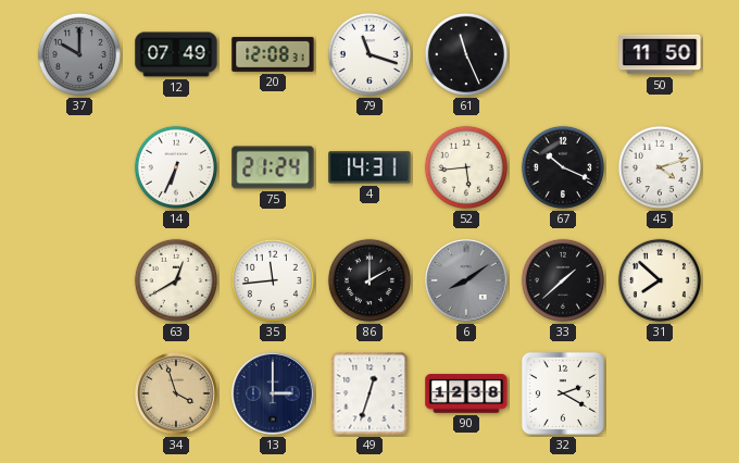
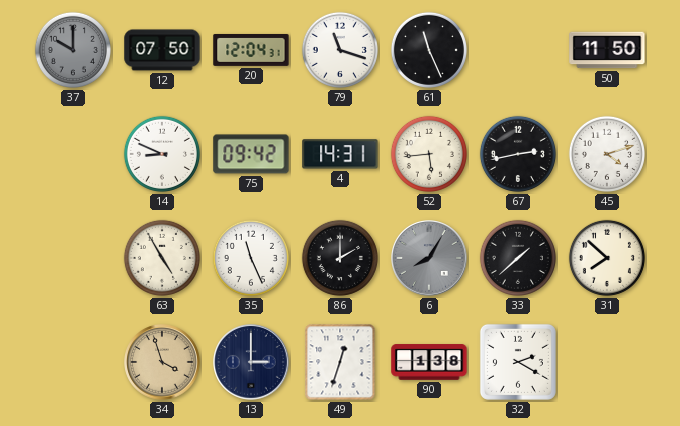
12: 07:49 -> 07:50 (162, 50)
20: 12:08 -> 12:04 (251, 50)
14: 6:34 -> 8:49 (162, 154)
75: 21:24 -> 09:42 (251, 154)
67: 10:19 -> 2:43 (518, 154)
63: 12:40 -> 4:55 (162, 258)
35: 11:44 -> 11:26 (251, 258)
6: 8:09 -> 8:05 (429, 258)
90: 12:38 -> 1:38 (429, 362)
